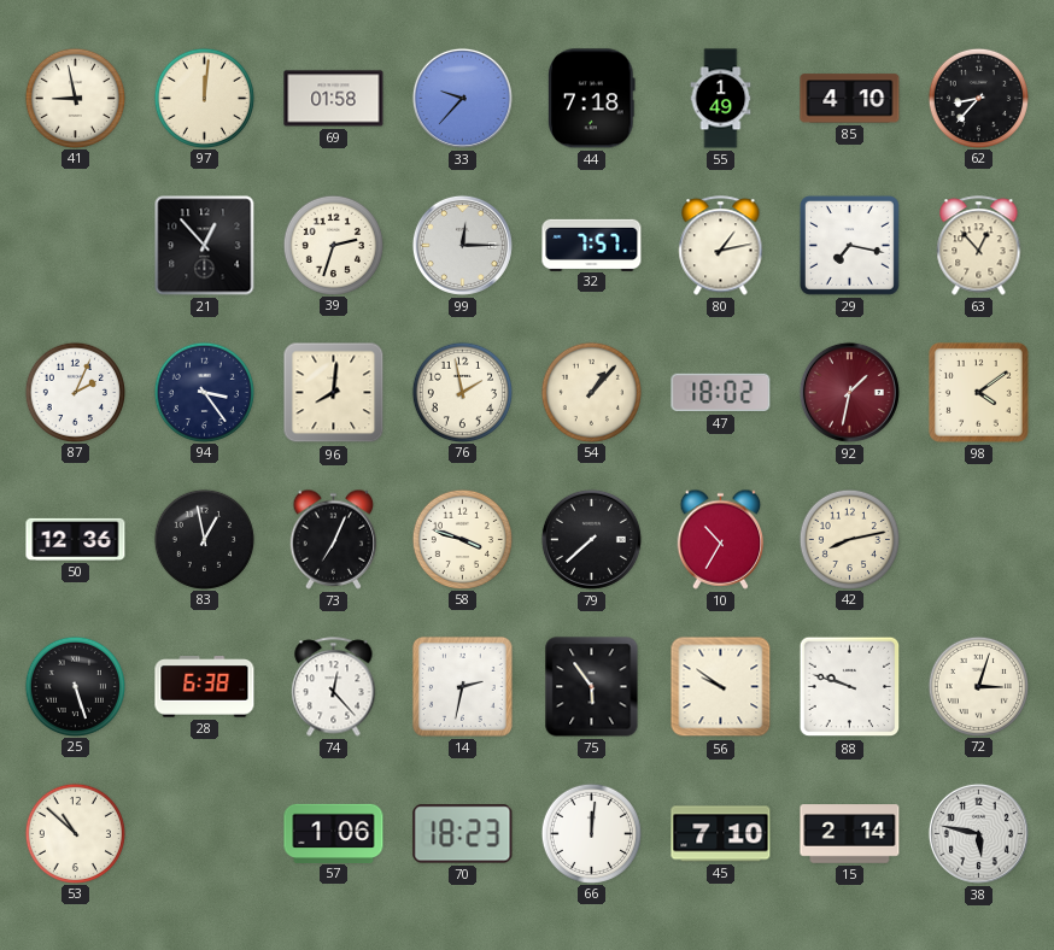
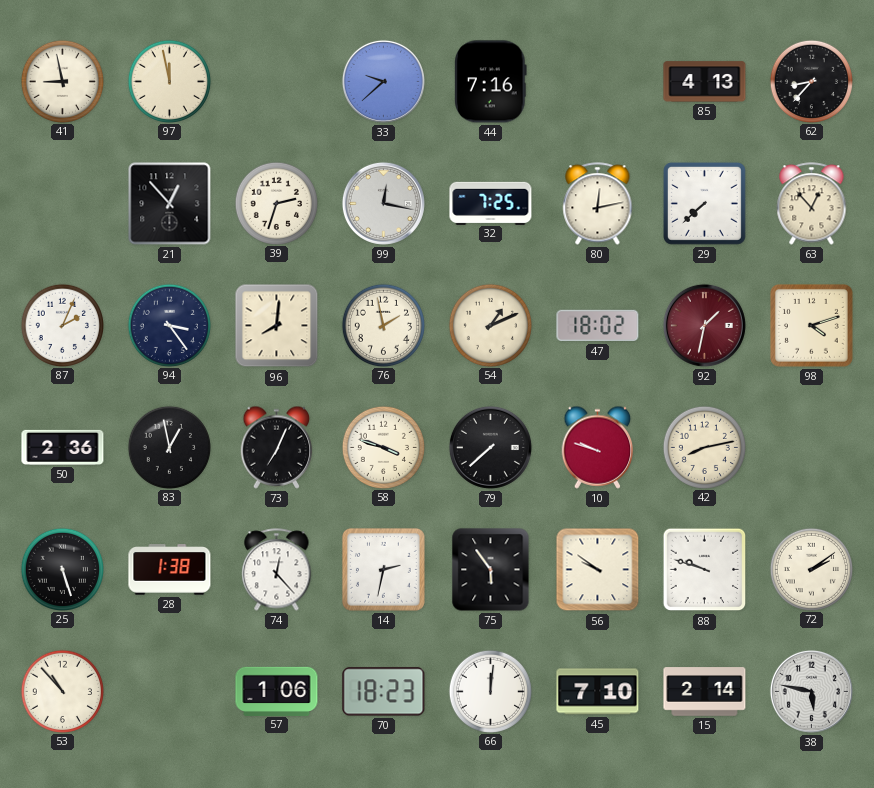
97: 12:01 -> 11:58 (169, 81)
69: 01:58 -> none (334, 99)
33: 9:37 -> 9:38 (383, 81)
44: 7:18 -> 7:16 (491, 82)
55: 1:49 -> none (721, 99)
85: 4:10 -> 4:13 (705, 82)
99: 12:15 -> 12:17 (383, 203)
32: 7:57 -> 7:25 (491, 203)
80: 1:13 -> 12:13 (598, 204)
29: 7:17 -> 7:38 (704, 203)
54: 1:07 -> 1:11 (490, 325)
98: 4:09 -> 4:12 (811, 325)
50: 12:36 -> 2:36 (63, 447)
10: 10:35 -> 9:48 (598, 447)
28: 6:38 -> 1:38 (170, 570)
72: 3:03 -> 2:09 (811, 569)
53: 10:52 -> 10:53 (62, 691)
